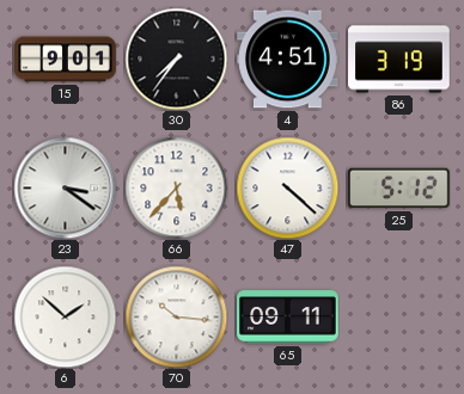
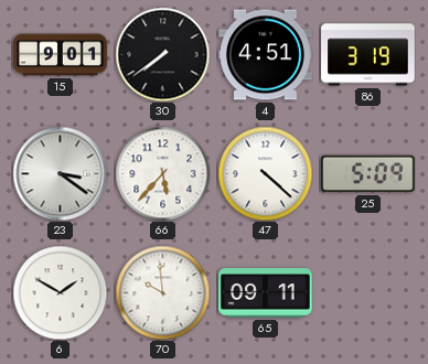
30: 7:36 -> 7:39 (162, 54)
25: 5:12 -> 5:09 (368, 174)
6: 1:52 -> 1:50 (60, 292)
70: 10:16 -> 9:59 (162, 292)
